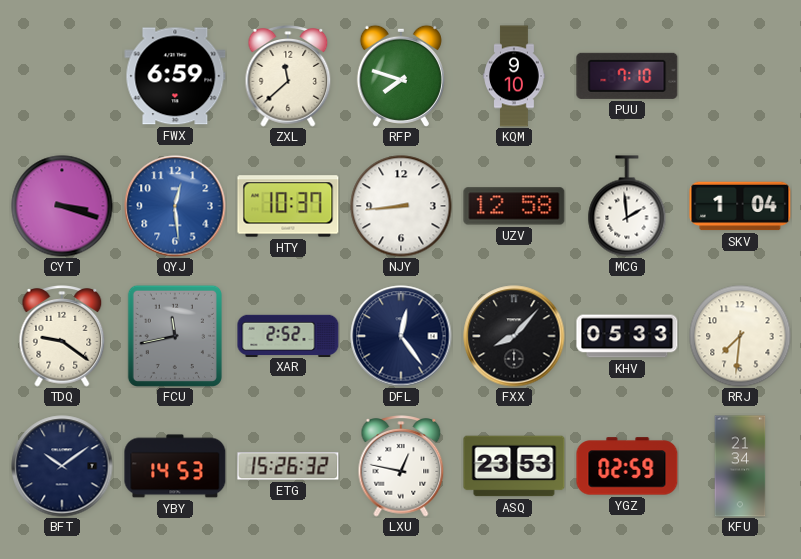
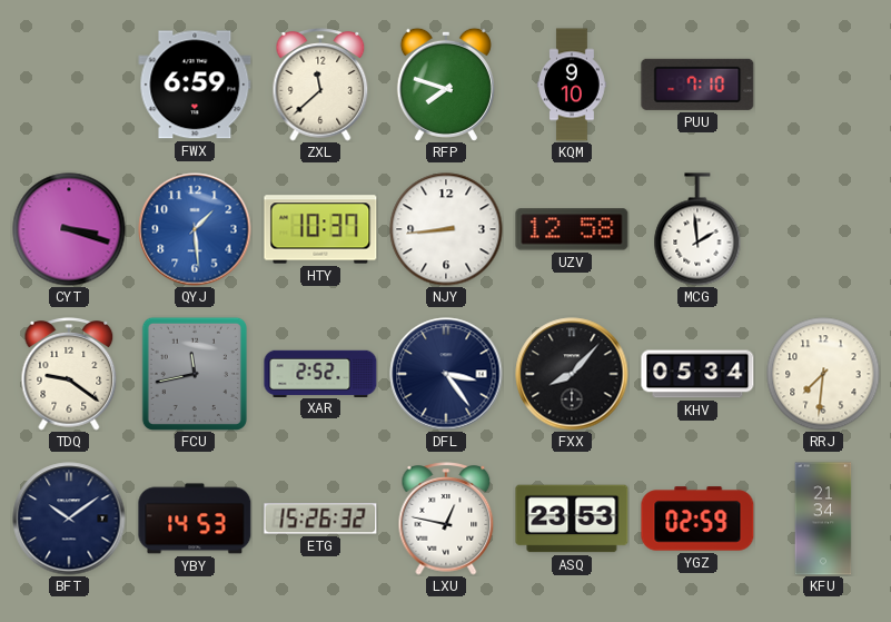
QYJ: 12:29 -> 1:29 (195, 229)
SKV: 1:04 -> none (740, 206)
DFL: 12:24 -> 3:24 (446, 374)
KHV: 05:33 -> 05:34 (697, 374)
